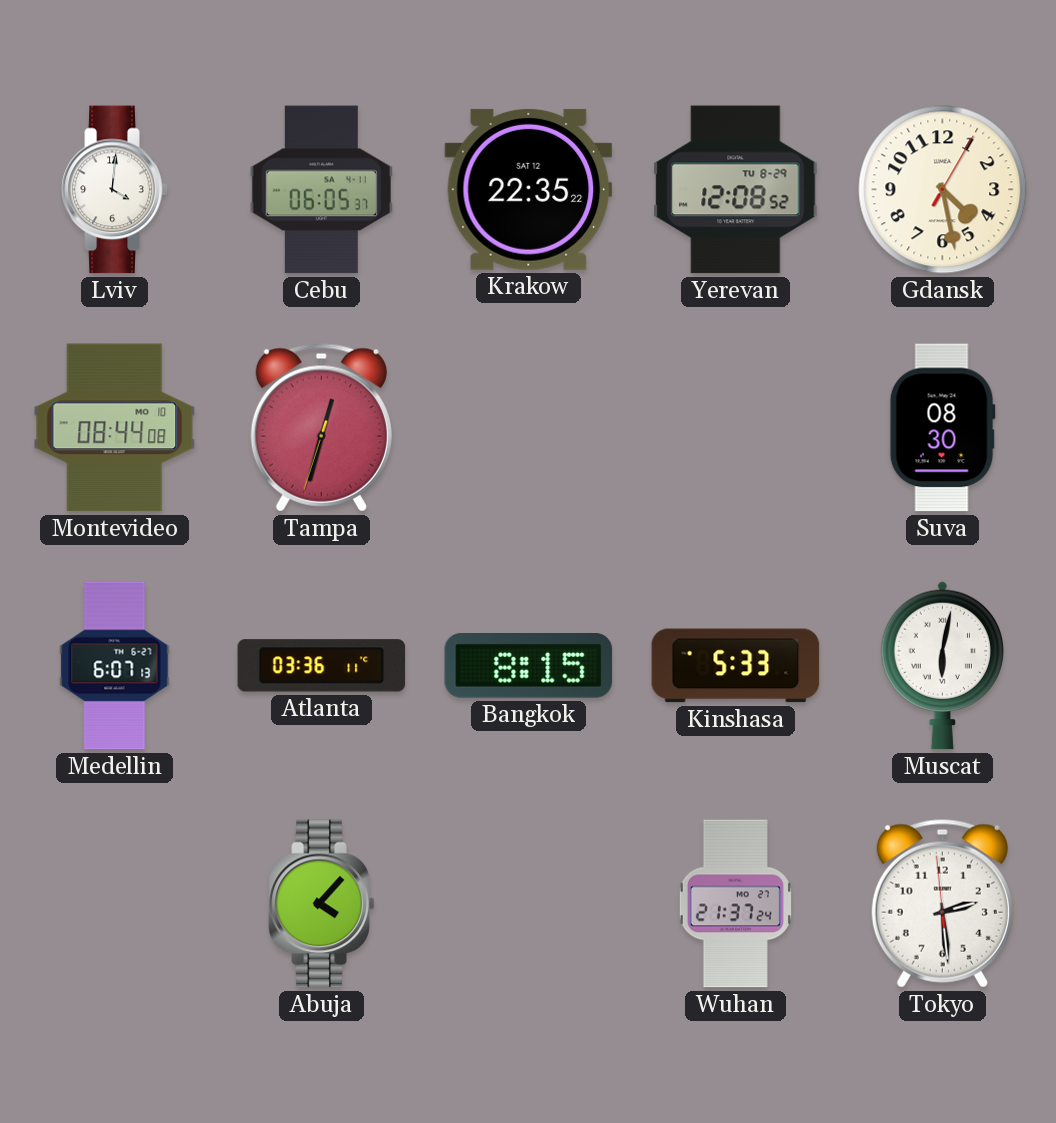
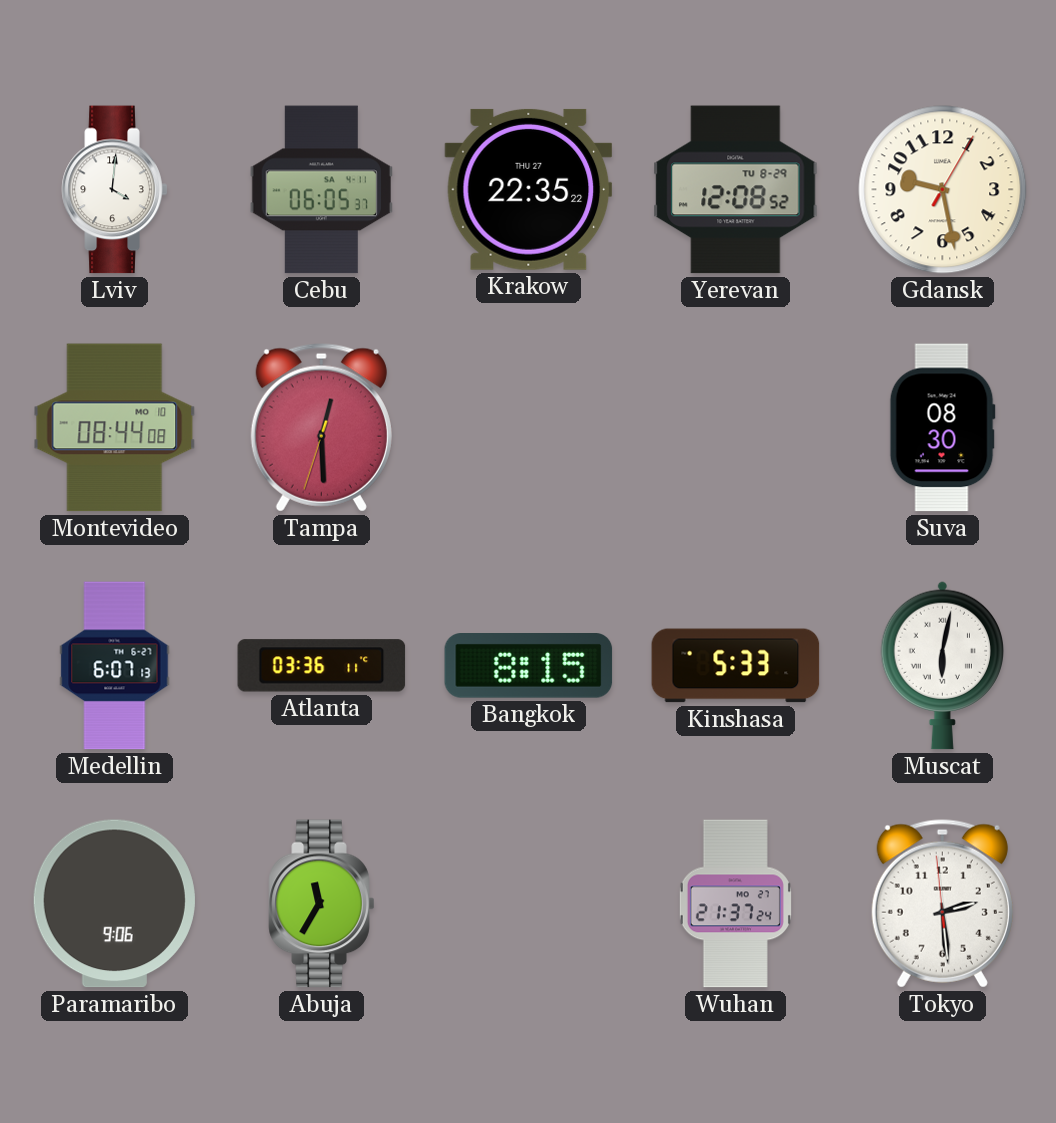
Krakow date: SAT 12 -> THU 27 (529, 189)
Gdansk: 4:28 -> 9:28 (943, 190)
Tampa: 12:32 -> 12:29 (321, 428)
Paramaribo: none -> 9:06 (114, 904)
Abuja: 4:07 -> 11:35 (322, 904)
